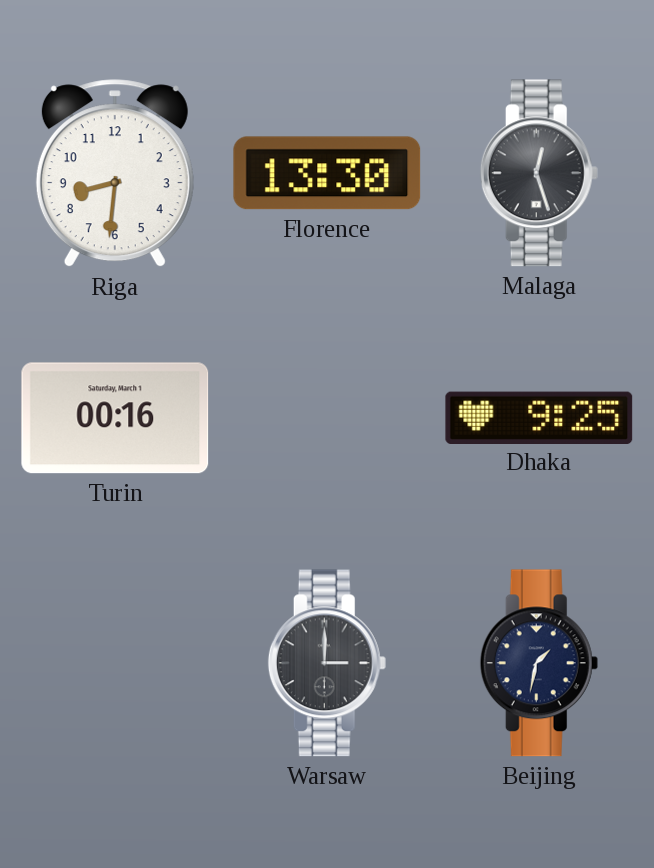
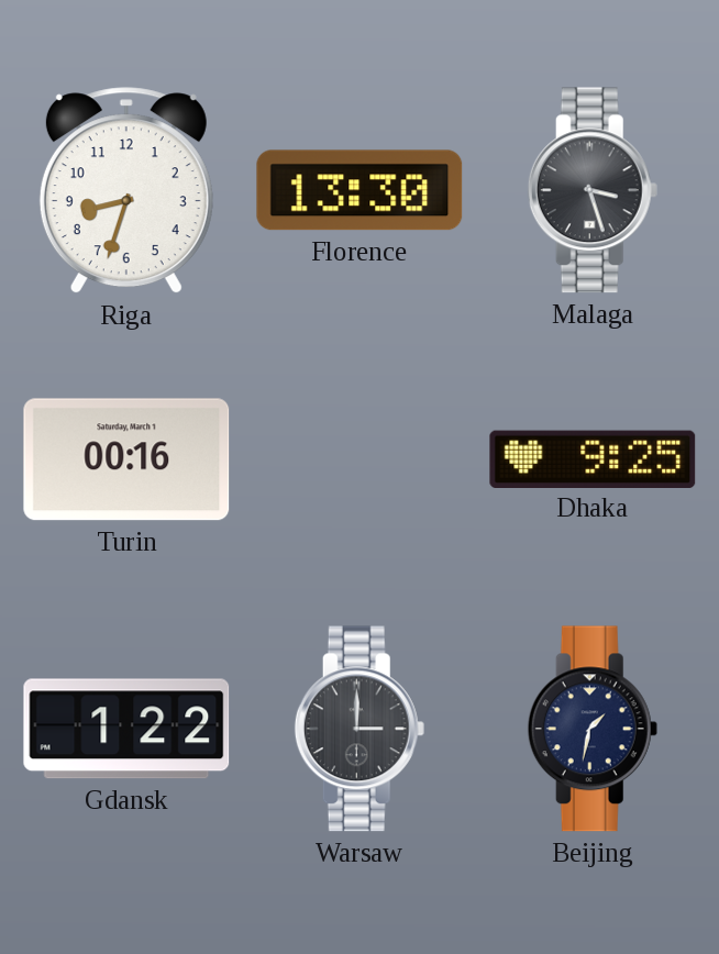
Riga: 8:31 -> 8:33 (126, 191)
Malaga: 12:27 -> 3:27 (593, 190)
Gdansk: none -> 1:22 (126, 729)
